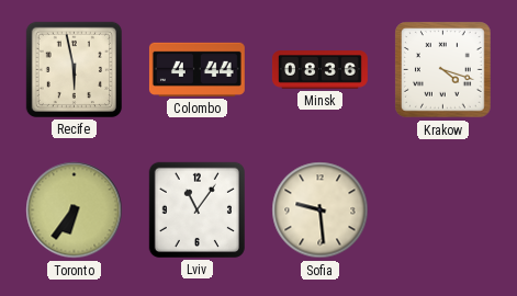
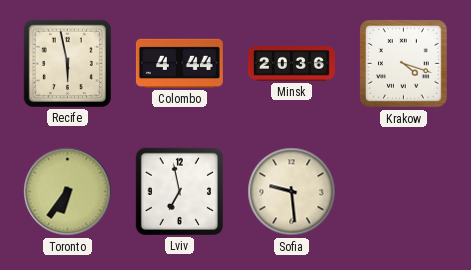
Minsk: 08:36 -> 20:36 (291, 64)
Lviv: 11:06 -> 6:58 (179, 191)
